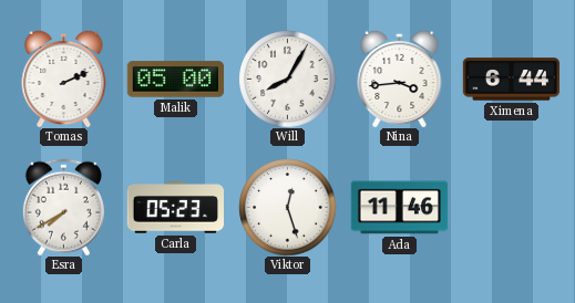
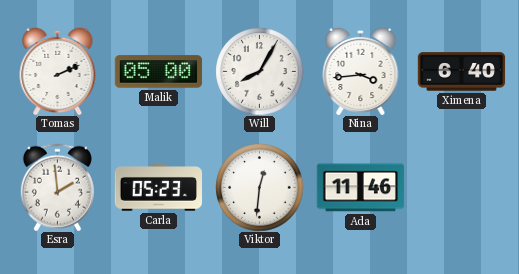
Ximena: 6:44 -> 6:40 (461, 72)
Esra: 7:40 -> 1:59 (57, 187)
Viktor: 12:27 -> 12:31 (259, 187)
